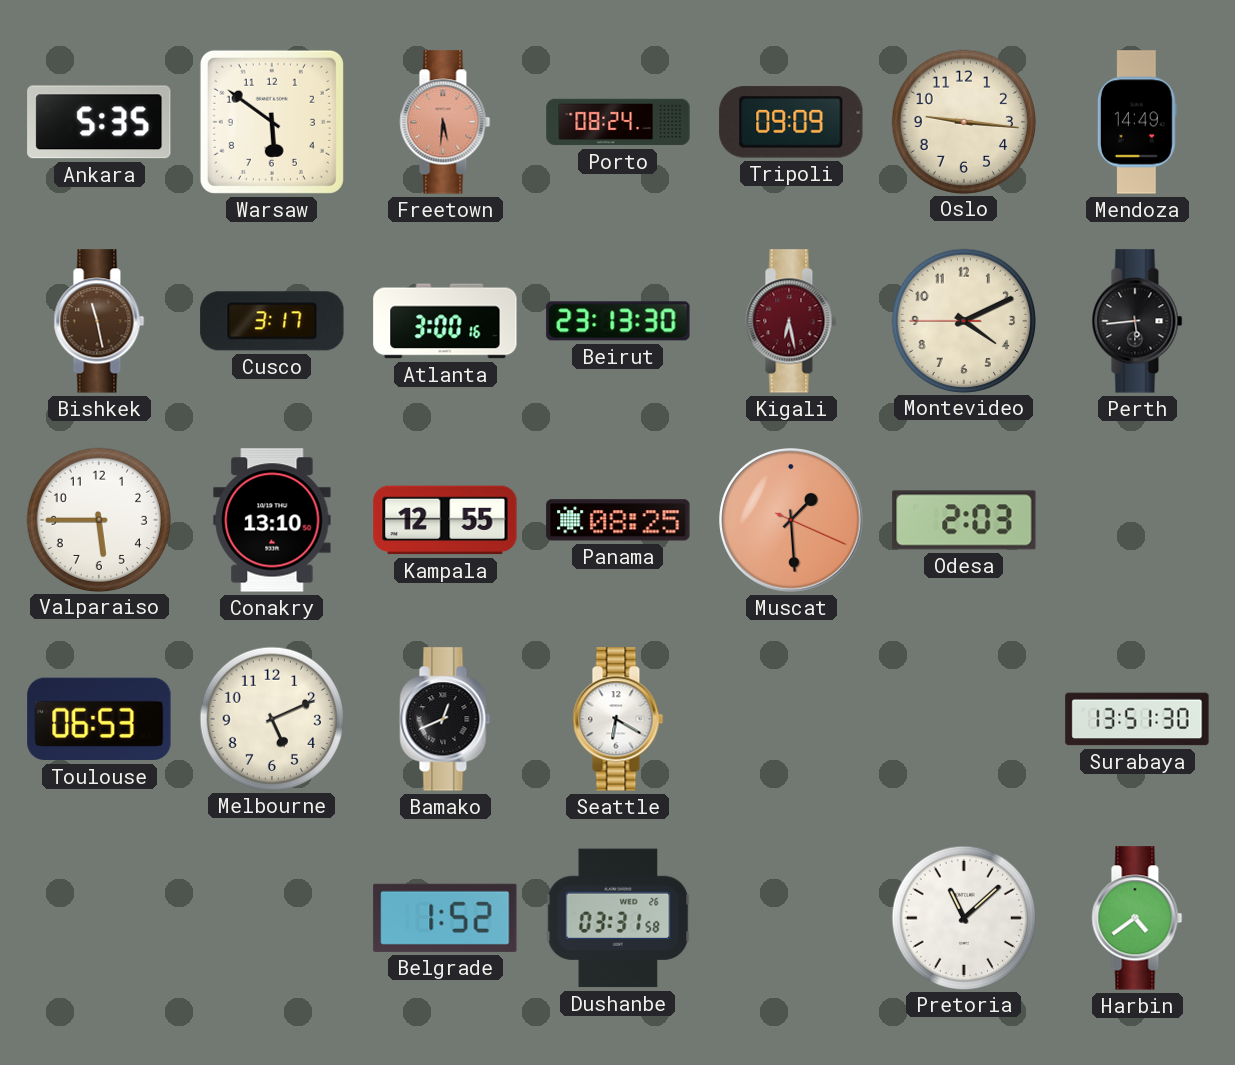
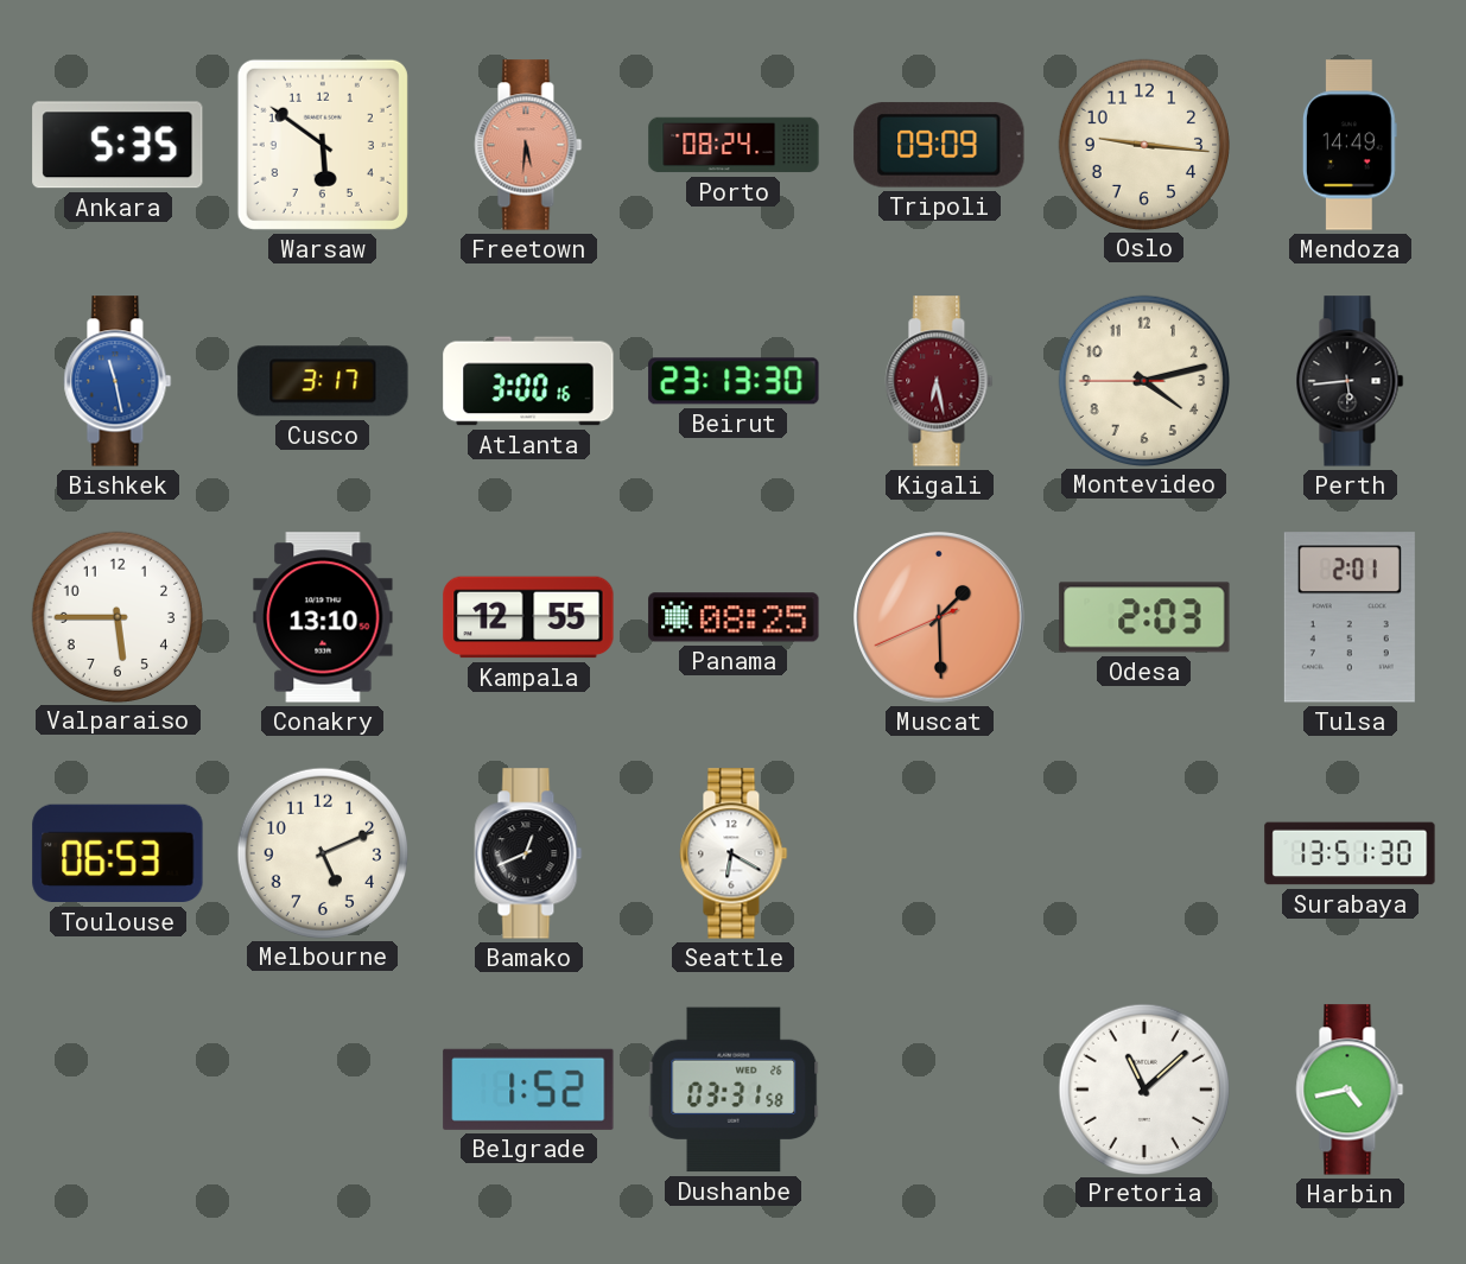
Bishkek dial: brown -> blue (118, 381)
Montevideo: 4:10 -> 4:12 (1143, 380)
Muscat: 1:29:19 -> 1:29:41 (939, 617)
Tulsa: none -> 2:01 (1350, 617)
Harbin: 4:39 -> 4:43 (1350, 1090)
